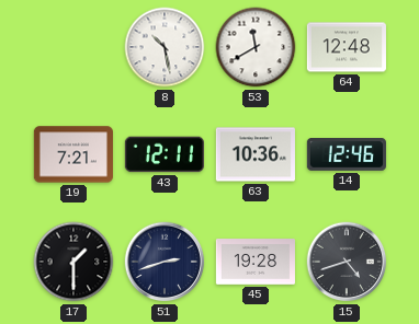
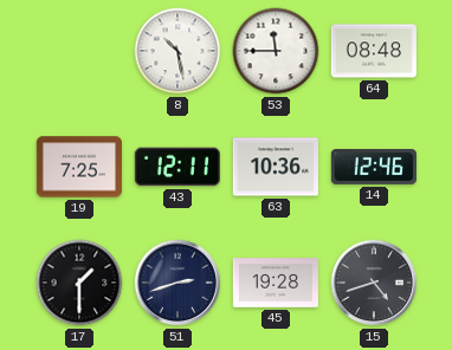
53: 11:40 -> 11:45 (276, 51)
64: 12:48 -> 08:48 (374, 51)
19: 7:21 -> 7:25 (79, 167)
